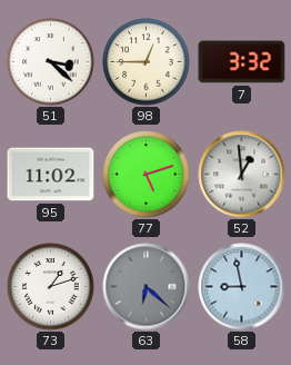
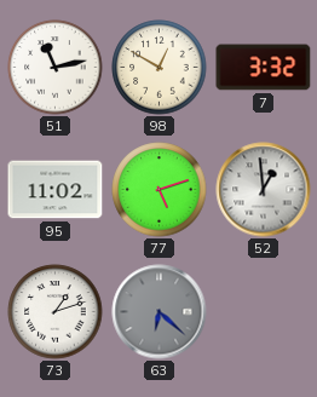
51: 3:22 -> 11:13 (56, 68)
98: 12:45 -> 12:50 (160, 68)
58: 8:58 -> none (242, 287)
